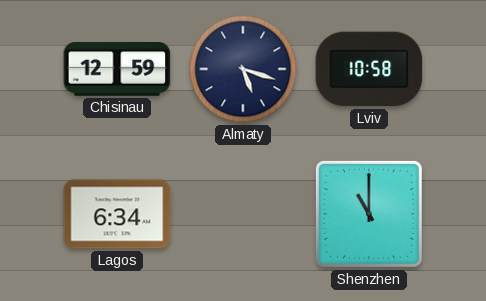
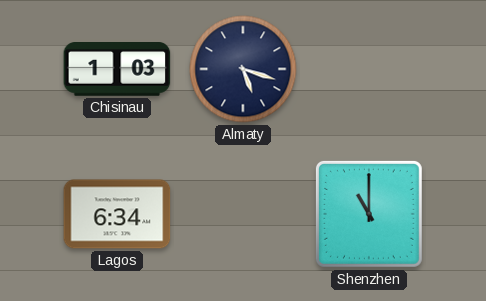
Chisinau: 12:59 -> 1:03 (117, 70)
Lviv: 10:58 -> none (369, 69)
